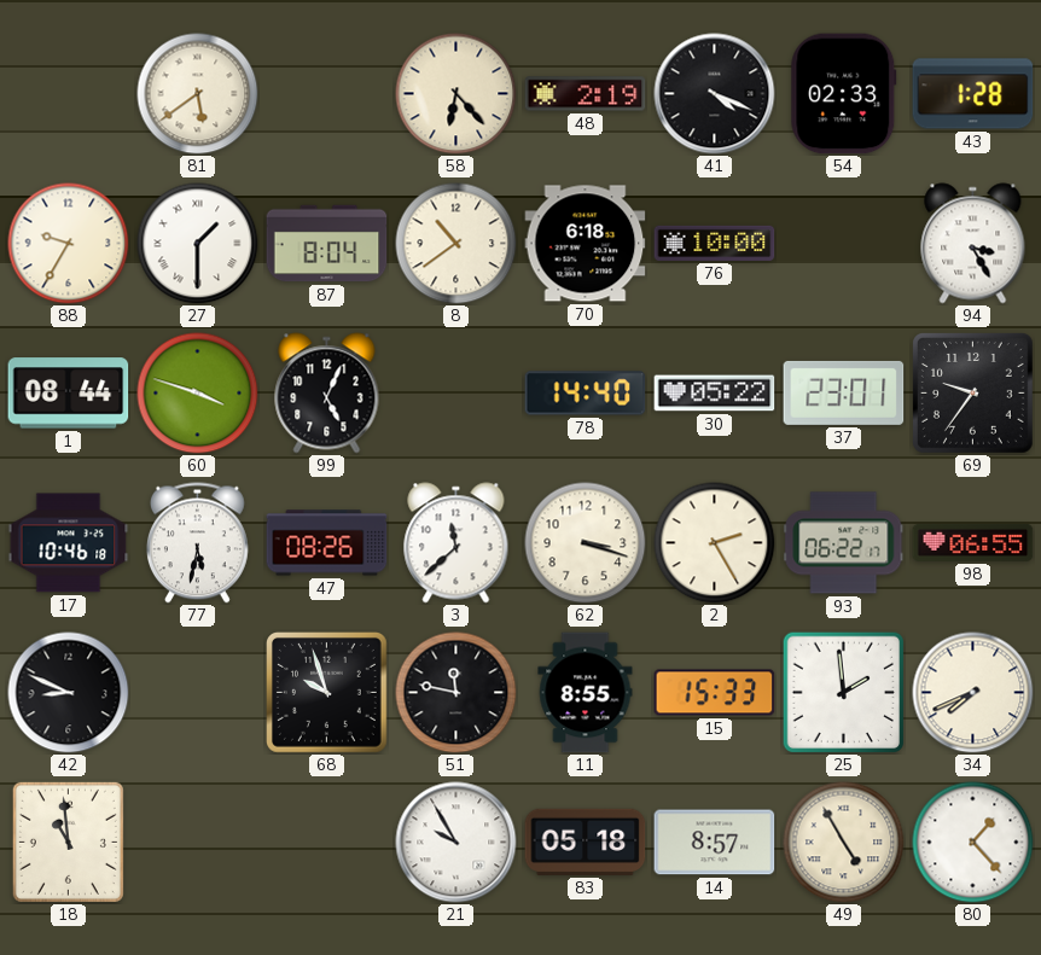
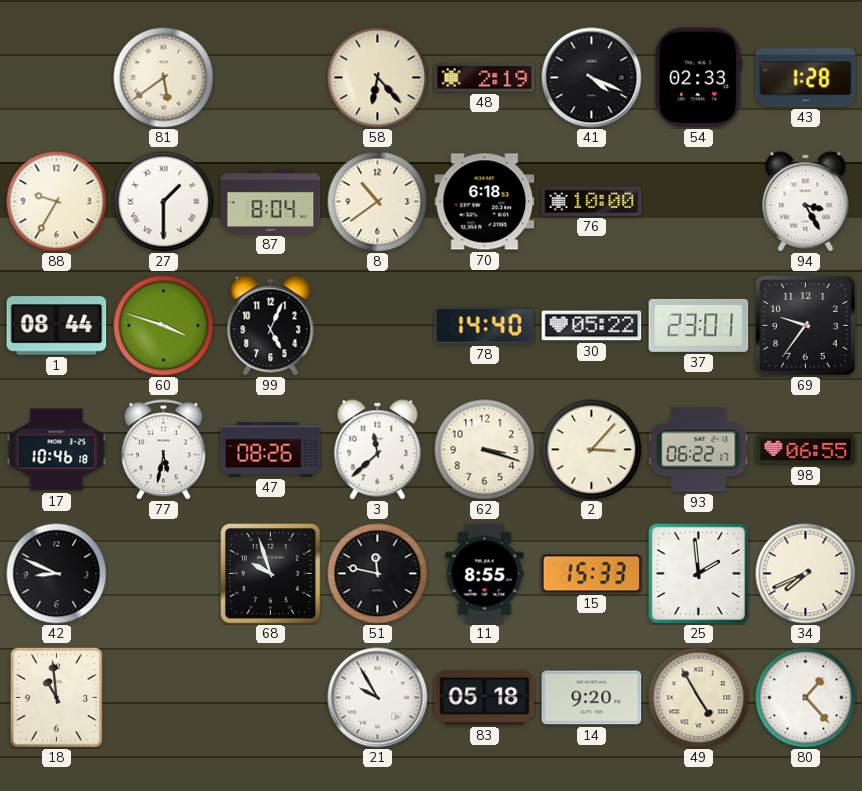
2: 2:25 -> 3:07 (592, 450)
14: 8:57 -> 9:20 (592, 698)
